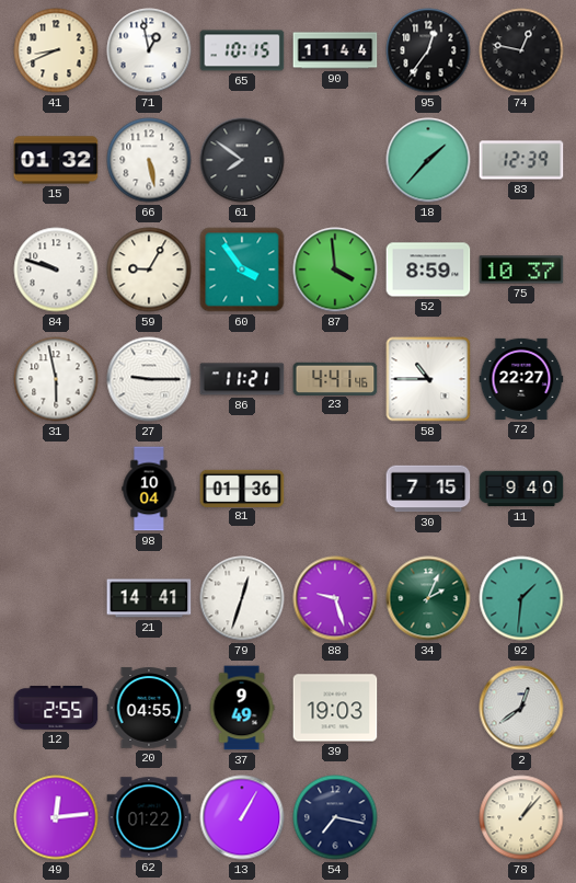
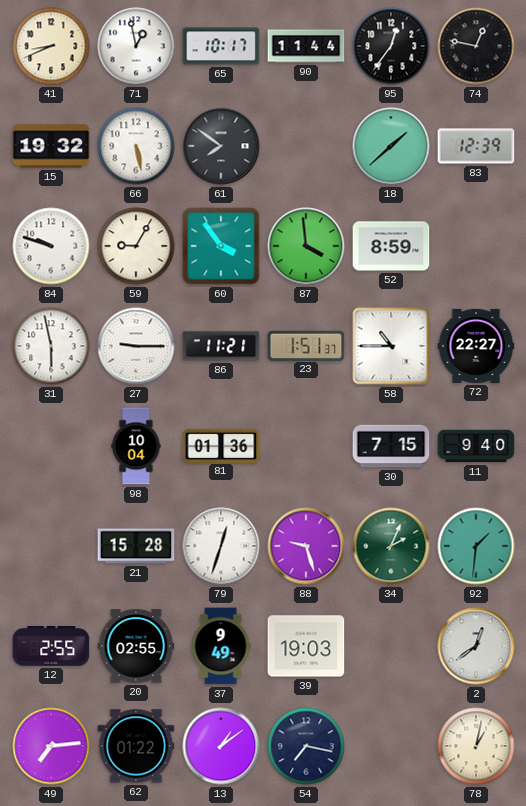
65: 10:15 -> 10:17 (221, 46)
15: 01:32 -> 19:32 (51, 146)
18: 1:37 -> 1:38 (391, 146)
75: 10:37 -> none (521, 270)
23: 4:41 -> 1:51 (306, 345)
21: 14:41 -> 15:28 (136, 546)
20: 04:55 -> 02:55 (136, 646)
49: 12:14 -> 7:14 (51, 746)
13: 1:05 -> 1:09 (221, 746)
78: 1:07 -> 1:02 (476, 746)
